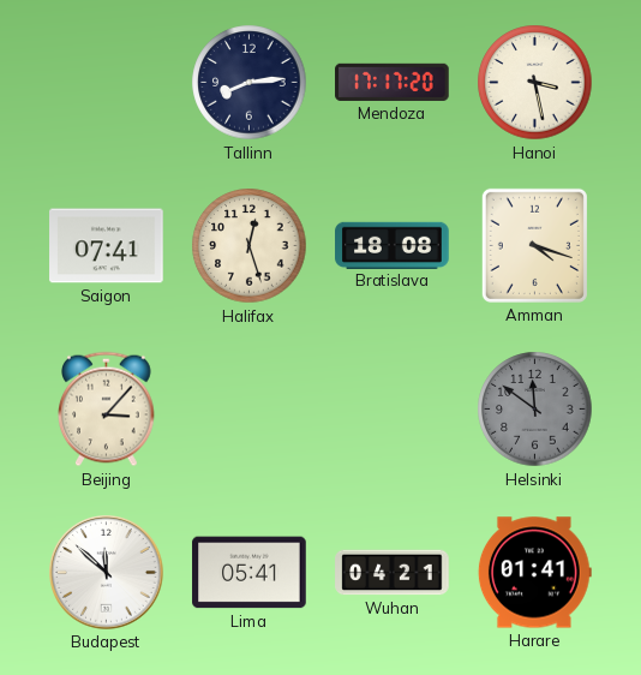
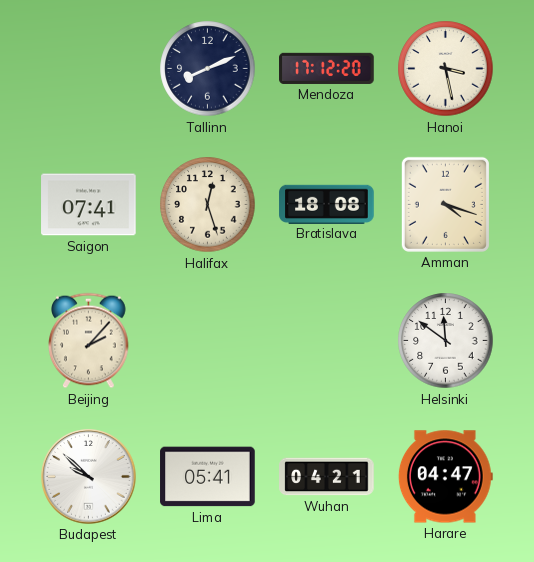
Tallinn: 8:14 -> 8:11 (208, 69)
Mendoza: 17:17 -> 17:12 (327, 68)
Beijing: 3:07 -> 2:07 (89, 341)
Helsinki dial: grey -> white (446, 341)
Budapest: 11:52 -> 9:52 (89, 477)
Harare: 01:41 -> 04:47 (445, 477)
